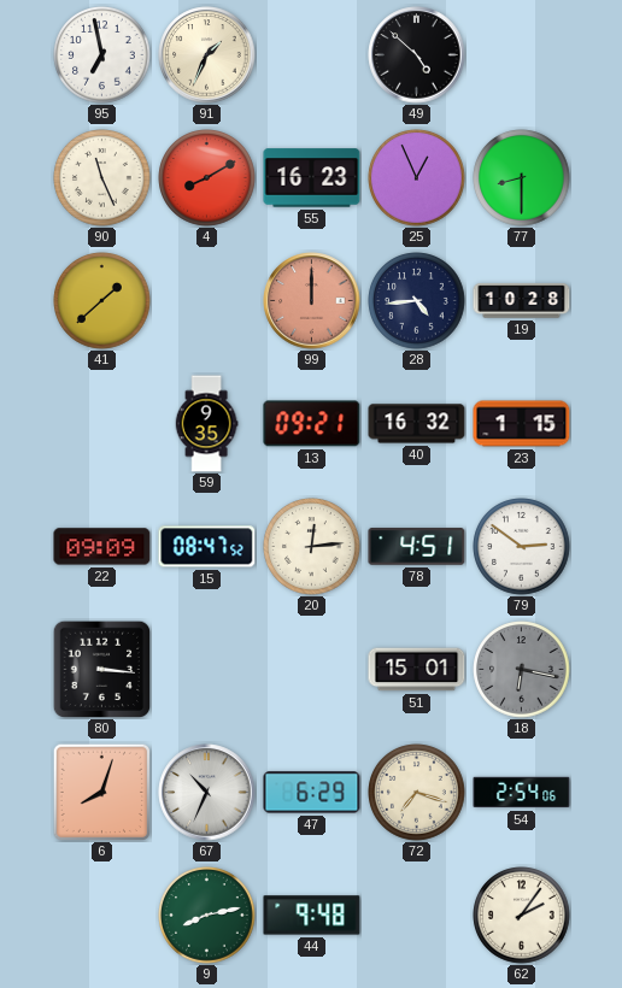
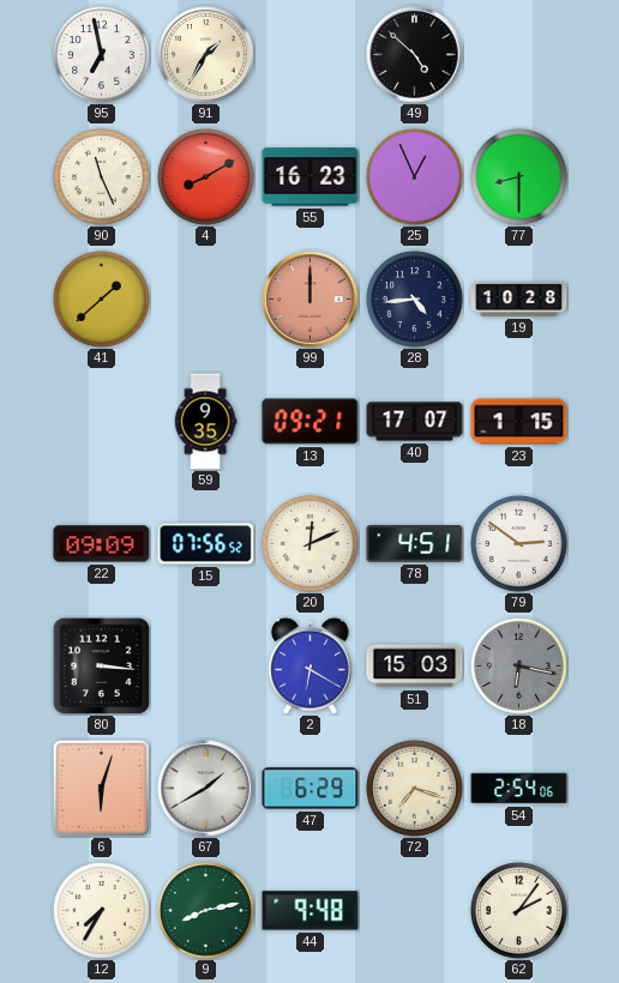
91: 1:34 -> 1:35 (206, 55)
40: 16:32 -> 17:07 (415, 422)
15: 08:47 -> 07:56 (206, 544)
20: 12:14 -> 12:11 (311, 544)
2: none -> 6:20 (311, 665)
51: 15:01 -> 15:03 (415, 667)
6: 8:03 -> 6:03 (101, 788)
67: 10:34 -> 1:40 (206, 789)
12: none -> 7:35 (102, 911)
